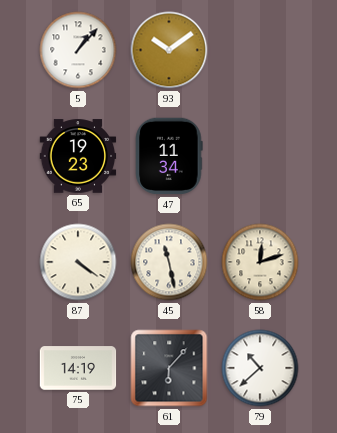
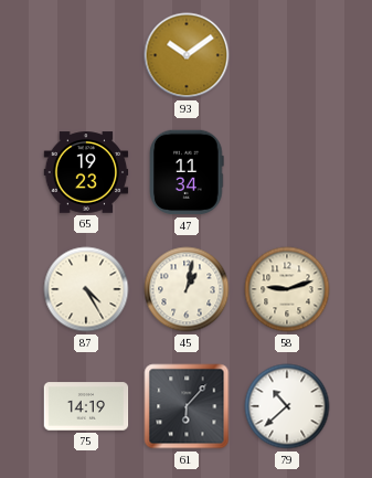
5: 1:07 -> none (78, 50)
87: 4:21 -> 4:25 (86, 289)
45: 11:28 -> 1:02 (187, 289)
58: 12:12 -> 9:12 (287, 289)
